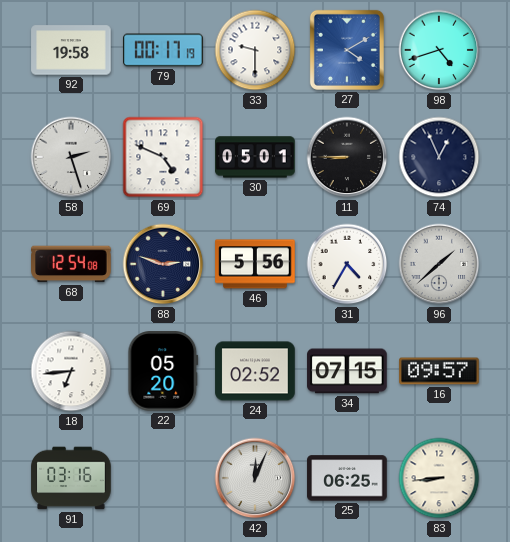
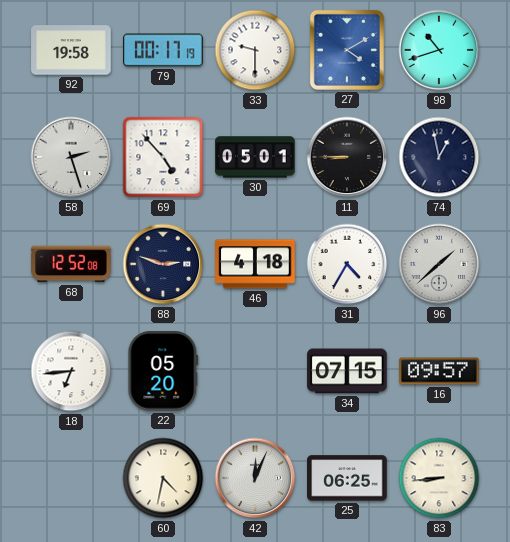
98: 4:42 -> 10:42 (439, 50)
69: 4:49 -> 4:53 (163, 157)
74: 12:56 -> 12:58 (439, 157)
68: 12:54 -> 12:52 (71, 264)
46: 5:56 -> 4:18 (255, 264)
24: 02:52 -> none (255, 371)
91: 03:16 -> none (71, 478)
60: none -> 4:32 (163, 478)
